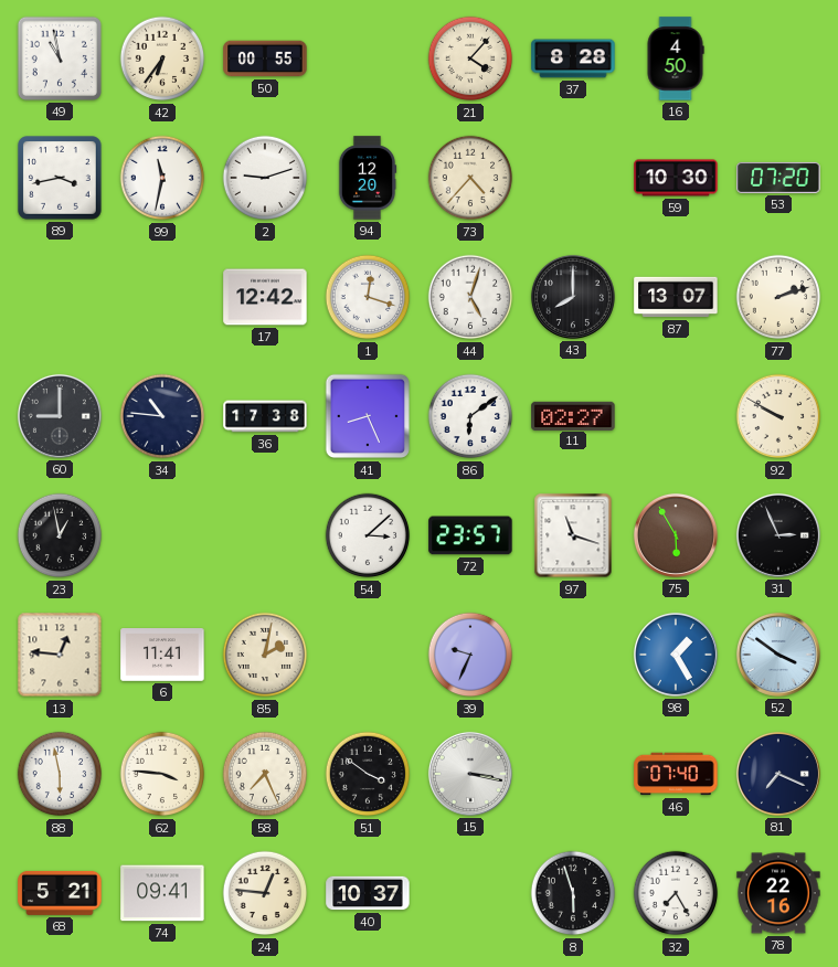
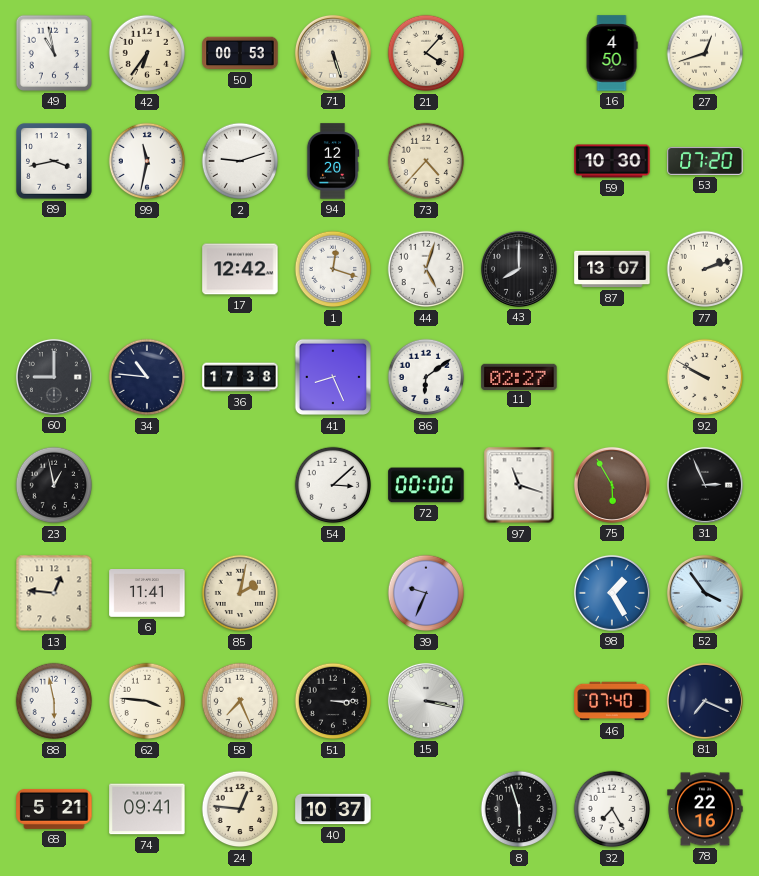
50: 00:55 -> 00:53 (240, 53)
71: none -> 5:27 (333, 53)
37: 8:28 -> none (573, 59)
27: none -> 12:42 (705, 53)
72: 23:57 -> 00:00 (426, 485)
52: 3:51 -> 3:54 (705, 593)
51: 3:51 -> 3:15 (333, 701)
